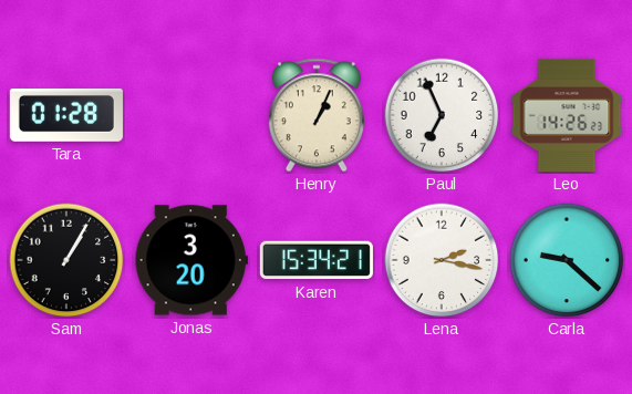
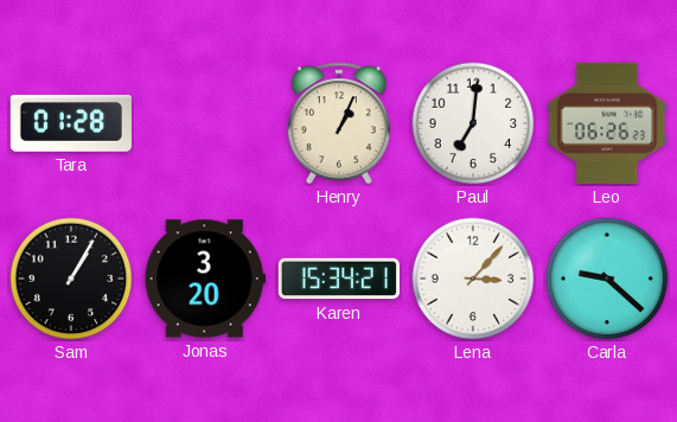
Paul: 6:56 -> 7:01 (473, 123)
Leo: 14:26 -> 06:26 (607, 123)
Lena: 2:17 -> 3:07 (473, 279)
